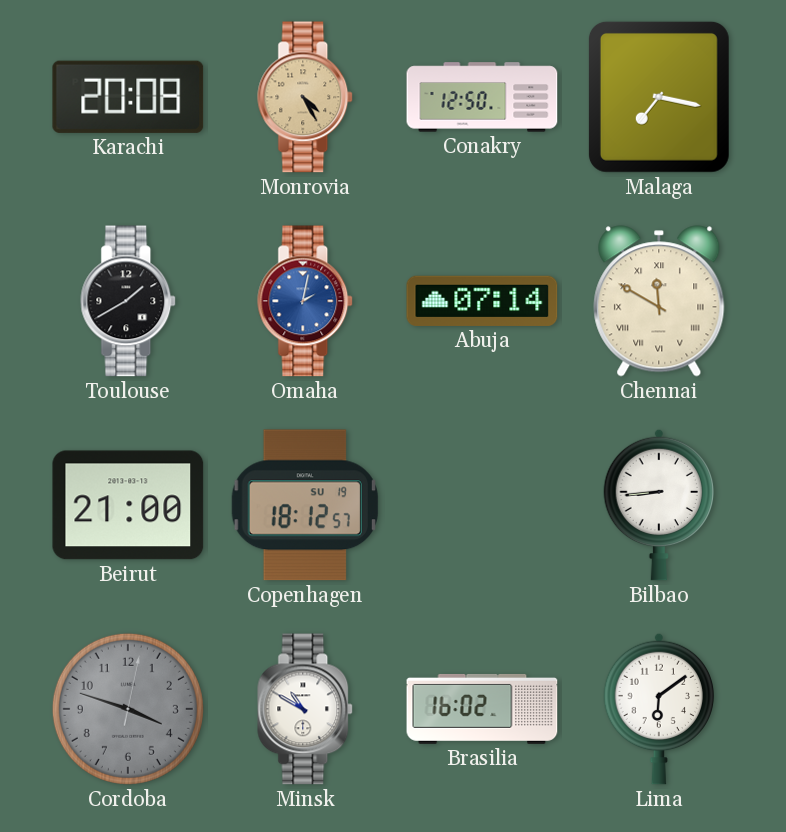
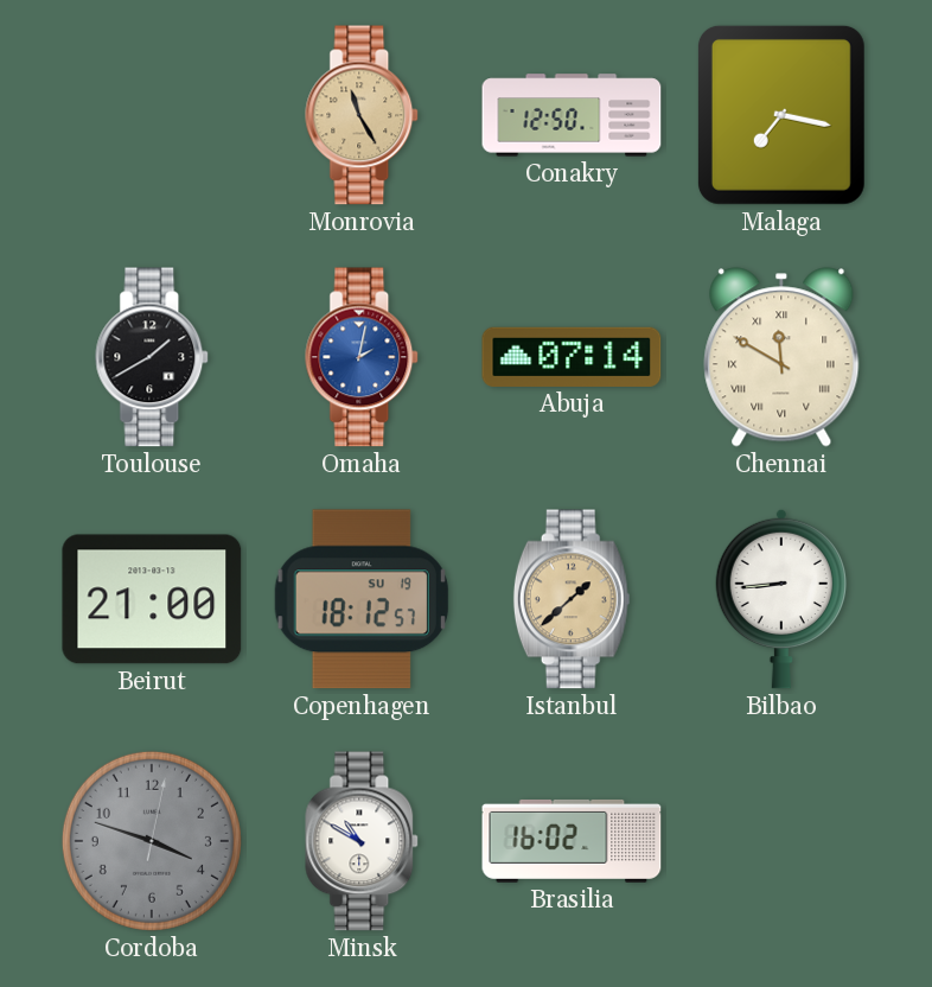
Karachi: 20:08 -> none (128, 97)
Monrovia: 4:25 -> 11:25 (363, 115)
Istanbul: none -> 1:38 (572, 599)
Lima: 6:09 -> none (659, 709)
